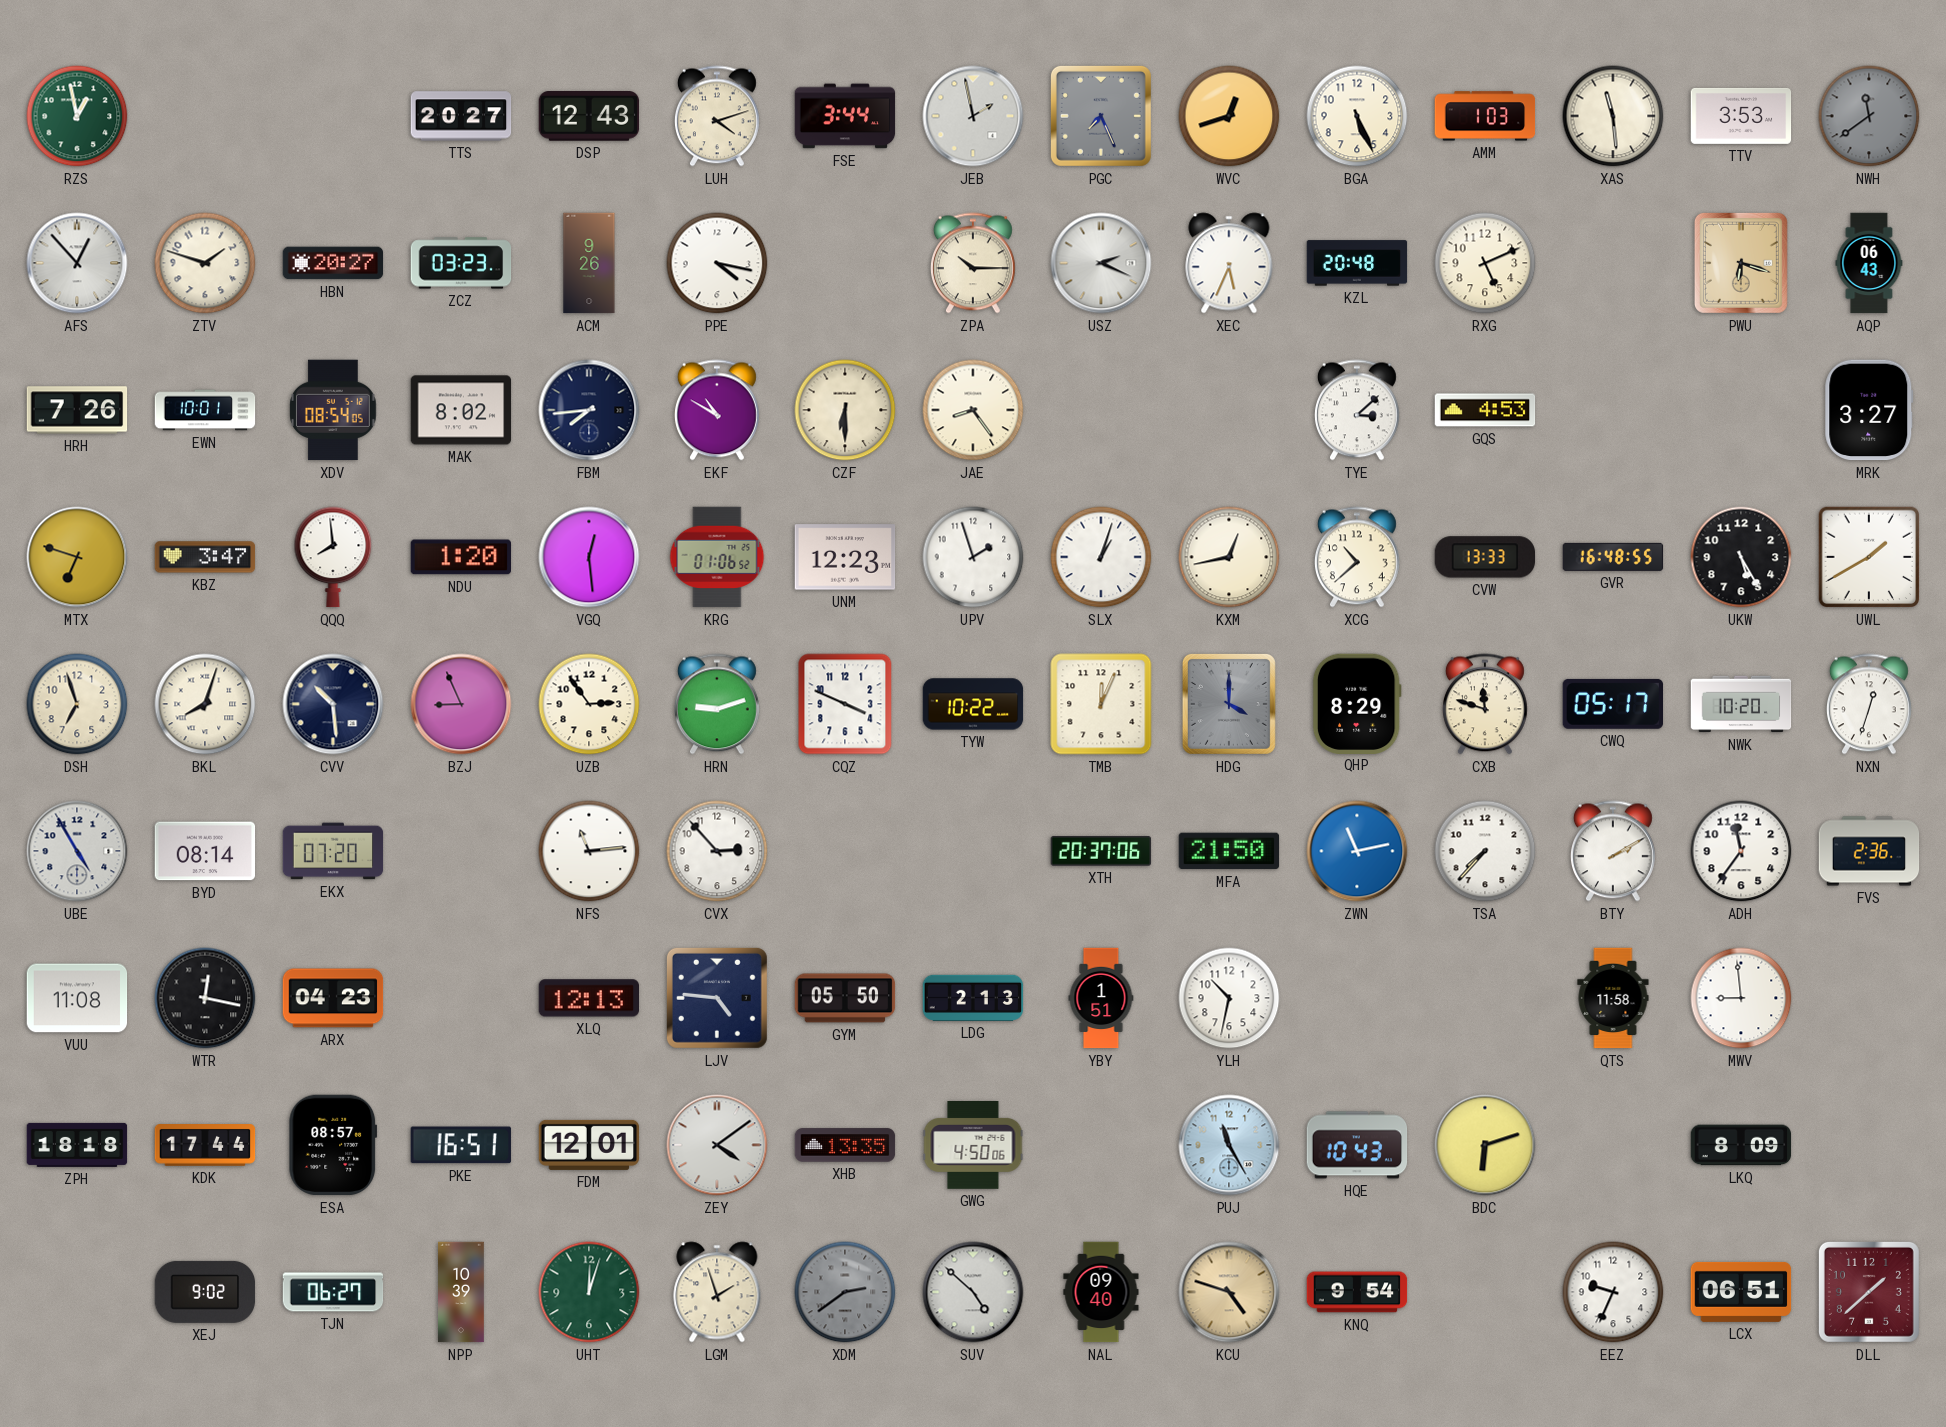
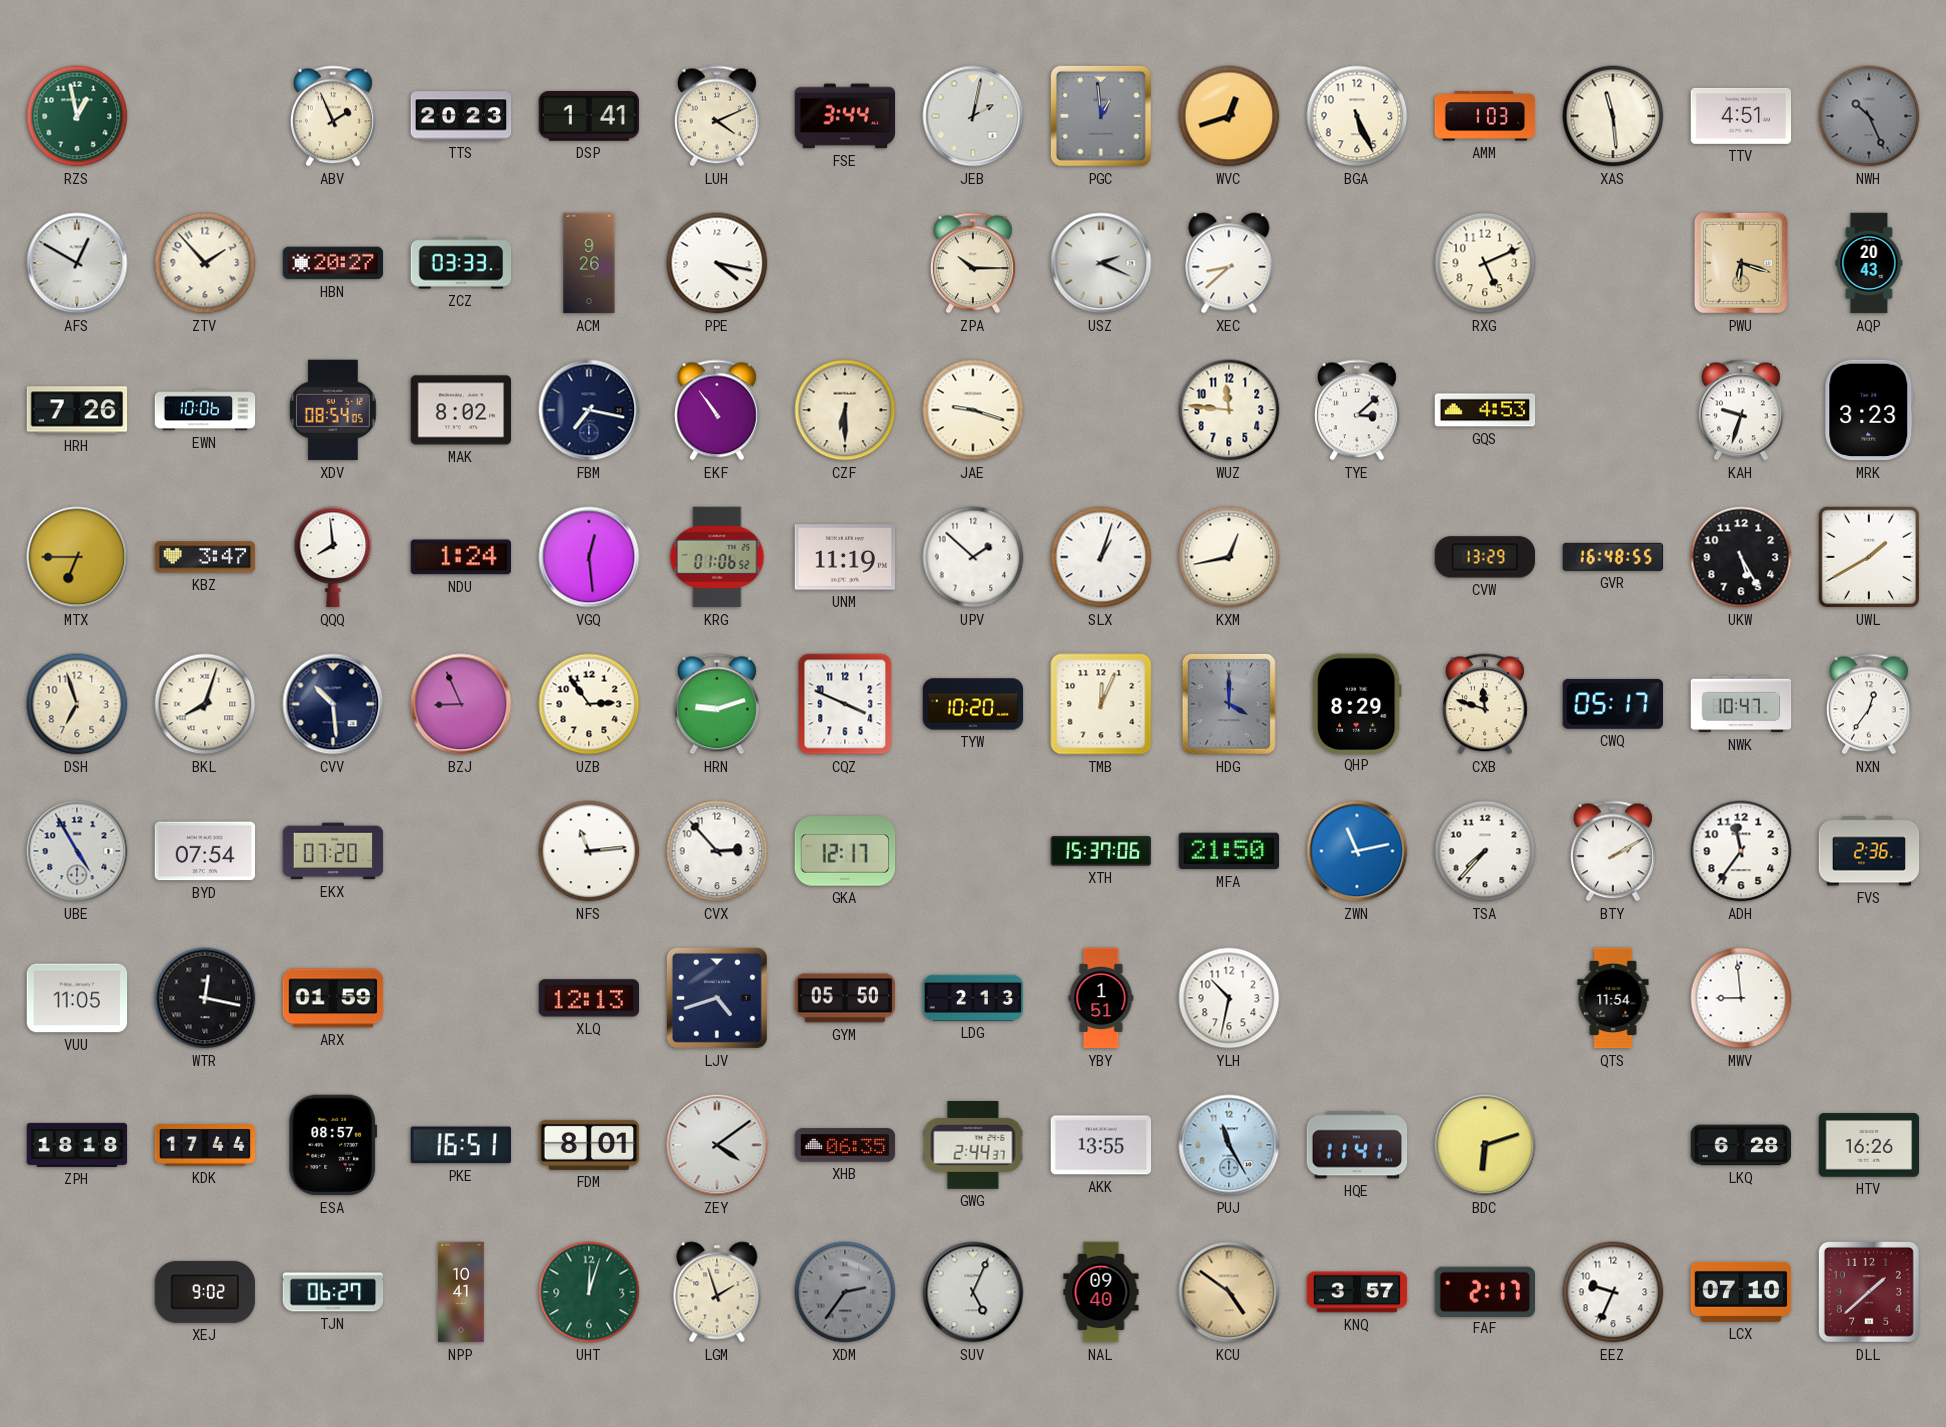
ABV: none -> 1:56 (333, 116)
TTS: 20:27 -> 20:23 (461, 116)
DSP: 12:43 -> 1:41 (588, 117)
LUH: 4:12 -> 4:11 (717, 116)
JEB: 1:58 -> 2:02 (973, 116)
PGC: 7:26 -> 12:59 (1101, 116)
TTV: 3:53 -> 4:51 (1741, 116)
NWH: 11:39 -> 10:26 (1869, 116)
AFS: 12:53 -> 12:50 (77, 263)
ZTV: 1:48 -> 1:53 (205, 263)
ZCZ: 03:23 -> 03:33 (461, 263)
XEC: 5:34 -> 8:38 (1229, 263)
KZL: 20:48 -> none (1357, 263)
AQP: 06:43 -> 20:43 (1869, 263)
EWN: 10:01 -> 10:06 (205, 410)
FBM: 7:44 -> 7:17 (589, 410)
EKF: 10:50 -> 10:54 (717, 410)
JAE: 8:24 -> 9:18 (973, 410)
WUZ: none -> 11:46 (1229, 410)
KAH: none -> 9:33 (1741, 410)
MRK: 3:27 -> 3:23 (1869, 410)
MTX: 6:48 -> 6:45 (77, 557)
NDU: 1:20 -> 1:24 (460, 557)
UNM: 12:23 -> 11:19 (845, 557)
UPV: 1:57 -> 1:52 (973, 557)
XCG: 10:38 -> none (1357, 557)
CVW: 13:33 -> 13:29 (1485, 557)
TYW: 10:22 -> 10:20 (973, 704)
NWK: 10:20 -> 10:47 (1741, 704)
NXN: 12:33 -> 12:36 (1869, 704)
BYD: 08:14 -> 07:54 (205, 851)
GKA: none -> 12:17 (845, 851)
XTH: 20:37 -> 15:37 (1101, 852)
VUU: 11:08 -> 11:05 (77, 998)
ARX: 04:23 -> 01:59 (333, 998)
LJV: 4:46 -> 4:42 (717, 998)
QTS: 11:58 -> 11:54 (1613, 998)
FDM: 12:01 -> 8:01 (589, 1145)
XHB: 13:35 -> 06:35 (845, 1145)
GWG: 4:50 -> 2:44 (973, 1146)
AKK: none -> 13:55 (1101, 1145)
HQE: 10:43 -> 11:41 (1357, 1145)
LKQ: 8:09 -> 6:28 (1741, 1145)
HTV: none -> 16:26 (1869, 1145)
NPP: 10:39 -> 10:41 (461, 1292)
XDM: 2:39 -> 2:36 (845, 1292)
SUV: 4:52 -> 5:04 (973, 1292)
KCU: 4:48 -> 4:51 (1229, 1292)
KNQ: 9:54 -> 3:57 (1357, 1292)
FAF: none -> 2:17 (1484, 1291)
LCX: 06:51 -> 07:10 (1741, 1292)
